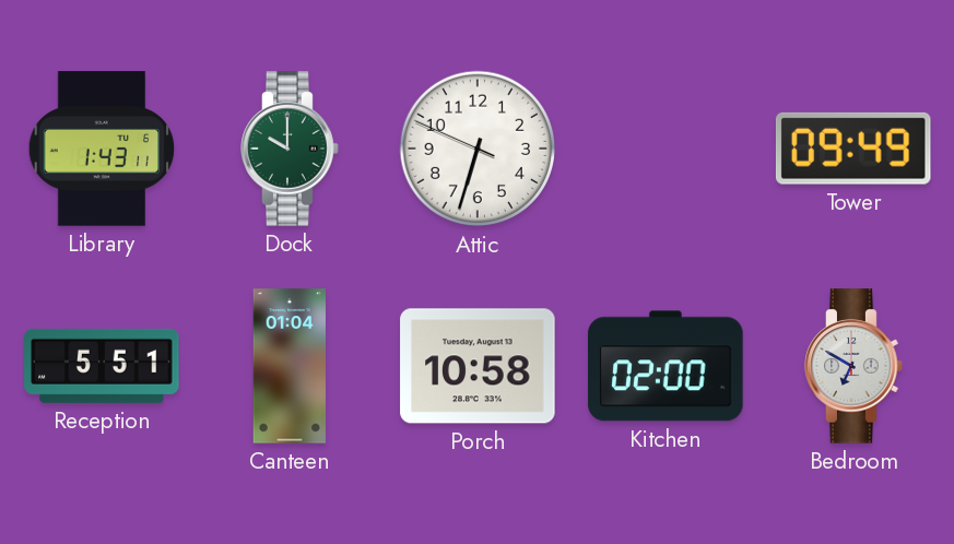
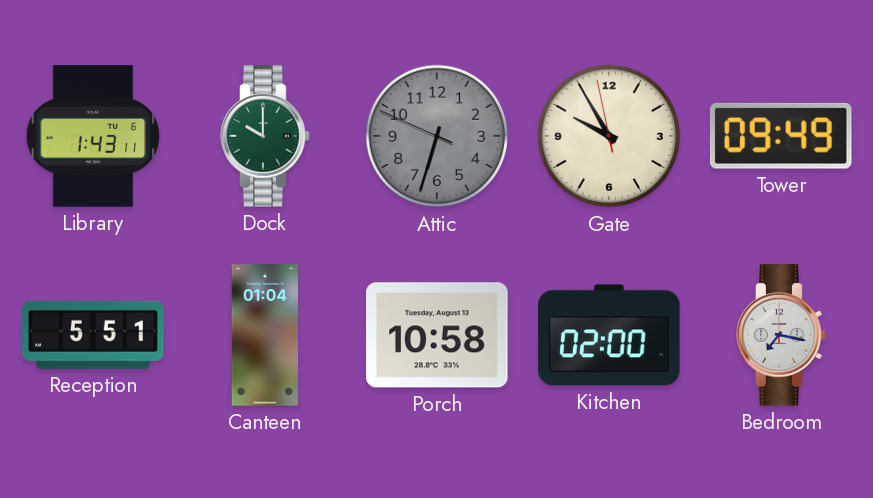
Attic dial: white -> grey (437, 136)
Gate: none -> 9:54 (609, 136)
Bedroom: 6:50 -> 7:17 (781, 335)
